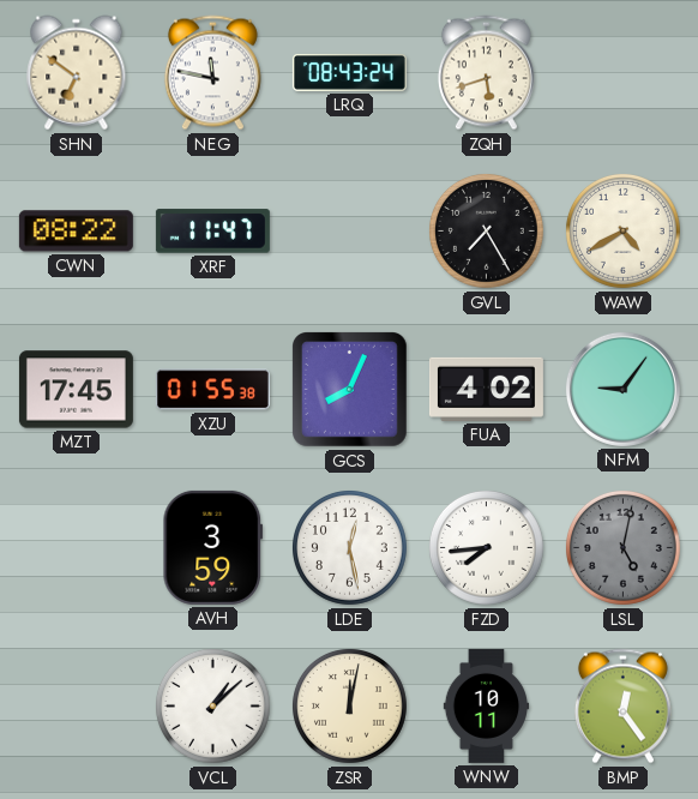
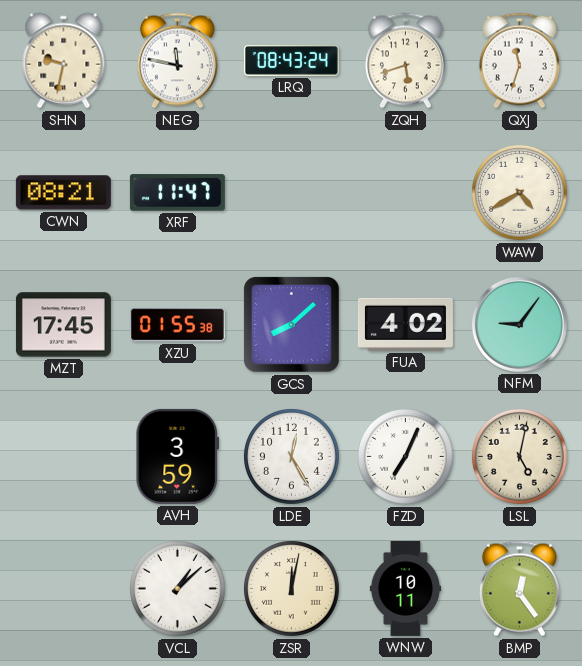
SHN: 6:51 -> 9:32 (64, 61)
QXJ: none -> 11:33 (519, 61)
CWN: 08:22 -> 08:21 (63, 193)
GVL: 7:25 -> none (486, 230)
GCS: 8:04 -> 8:08 (292, 325)
LDE: 12:28 -> 12:25 (291, 456)
FZD: 7:44 -> 7:04 (405, 456)
LSL dial: grey -> cream (519, 456)
